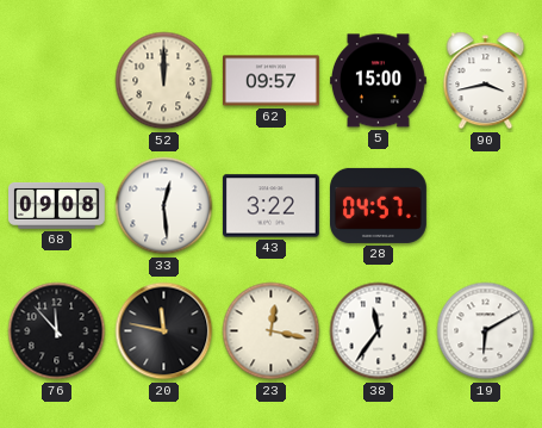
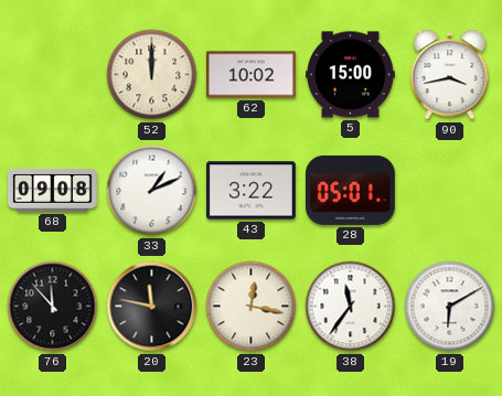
62: 09:57 -> 10:02 (252, 75)
33: 12:29 -> 1:11 (152, 191)
28: 04:57 -> 05:01 (351, 190)
